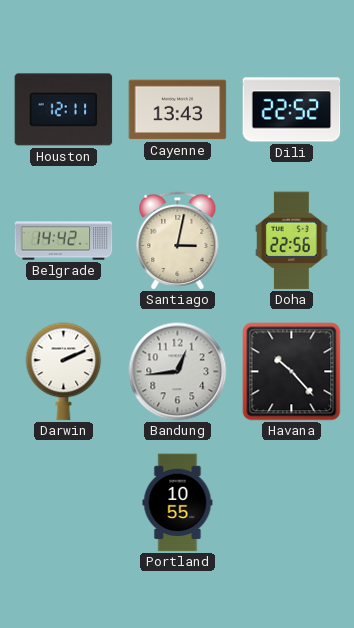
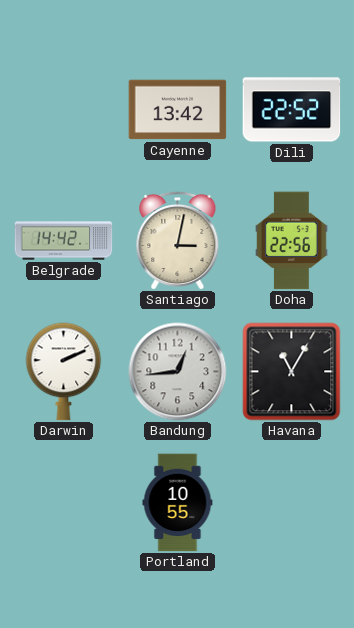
Houston: 12:11 -> none (64, 110)
Cayenne: 13:43 -> 13:42 (178, 110)
Havana: 10:23 -> 11:05 (292, 372)
